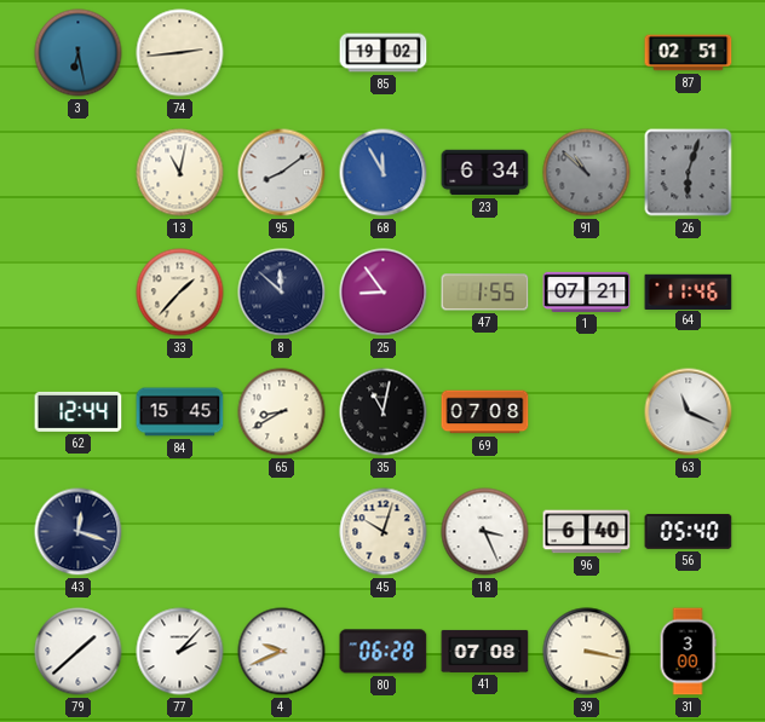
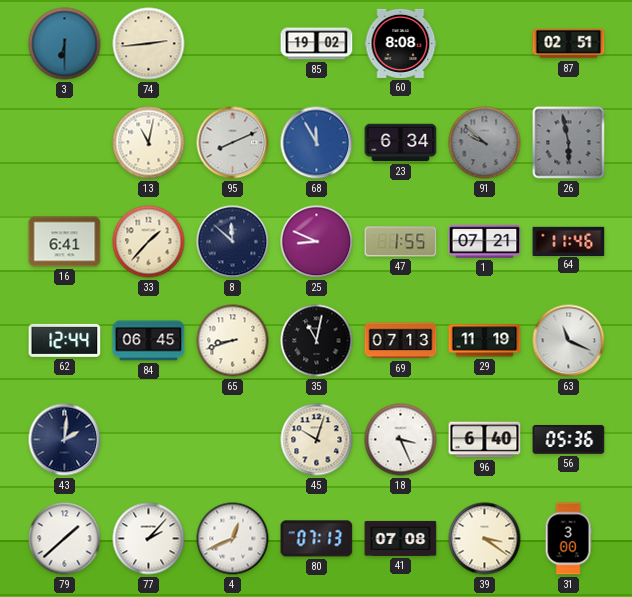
3: 6:28 -> 6:30 (65, 44)
60: none -> 8:08 (401, 43)
95: 8:09 -> 8:11 (233, 143)
91: 10:52 -> 9:52 (485, 143)
26: 6:03 -> 5:58 (569, 143)
16: none -> 6:41 (65, 242)
25: 8:54 -> 8:49 (317, 242)
84: 15:45 -> 06:45 (149, 341)
65: 8:40 -> 8:42 (233, 341)
69: 07:08 -> 07:13 (401, 341)
29: none -> 11:19 (485, 341)
43: 12:18 -> 2:01 (65, 440)
56: 05:40 -> 05:36 (569, 439)
4: 9:41 -> 12:41 (233, 539)
80: 06:28 -> 07:13 (317, 539)
39: 3:17 -> 3:21 (485, 539)
